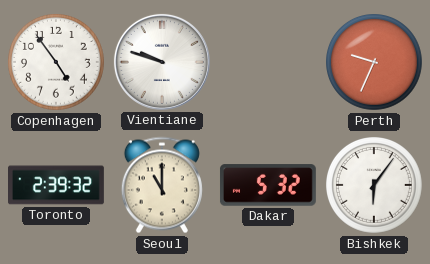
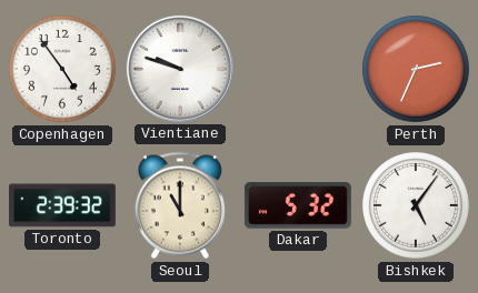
Perth: 9:34 -> 2:34 (417, 70)
Bishkek: 6:06 -> 5:06 (417, 206)
